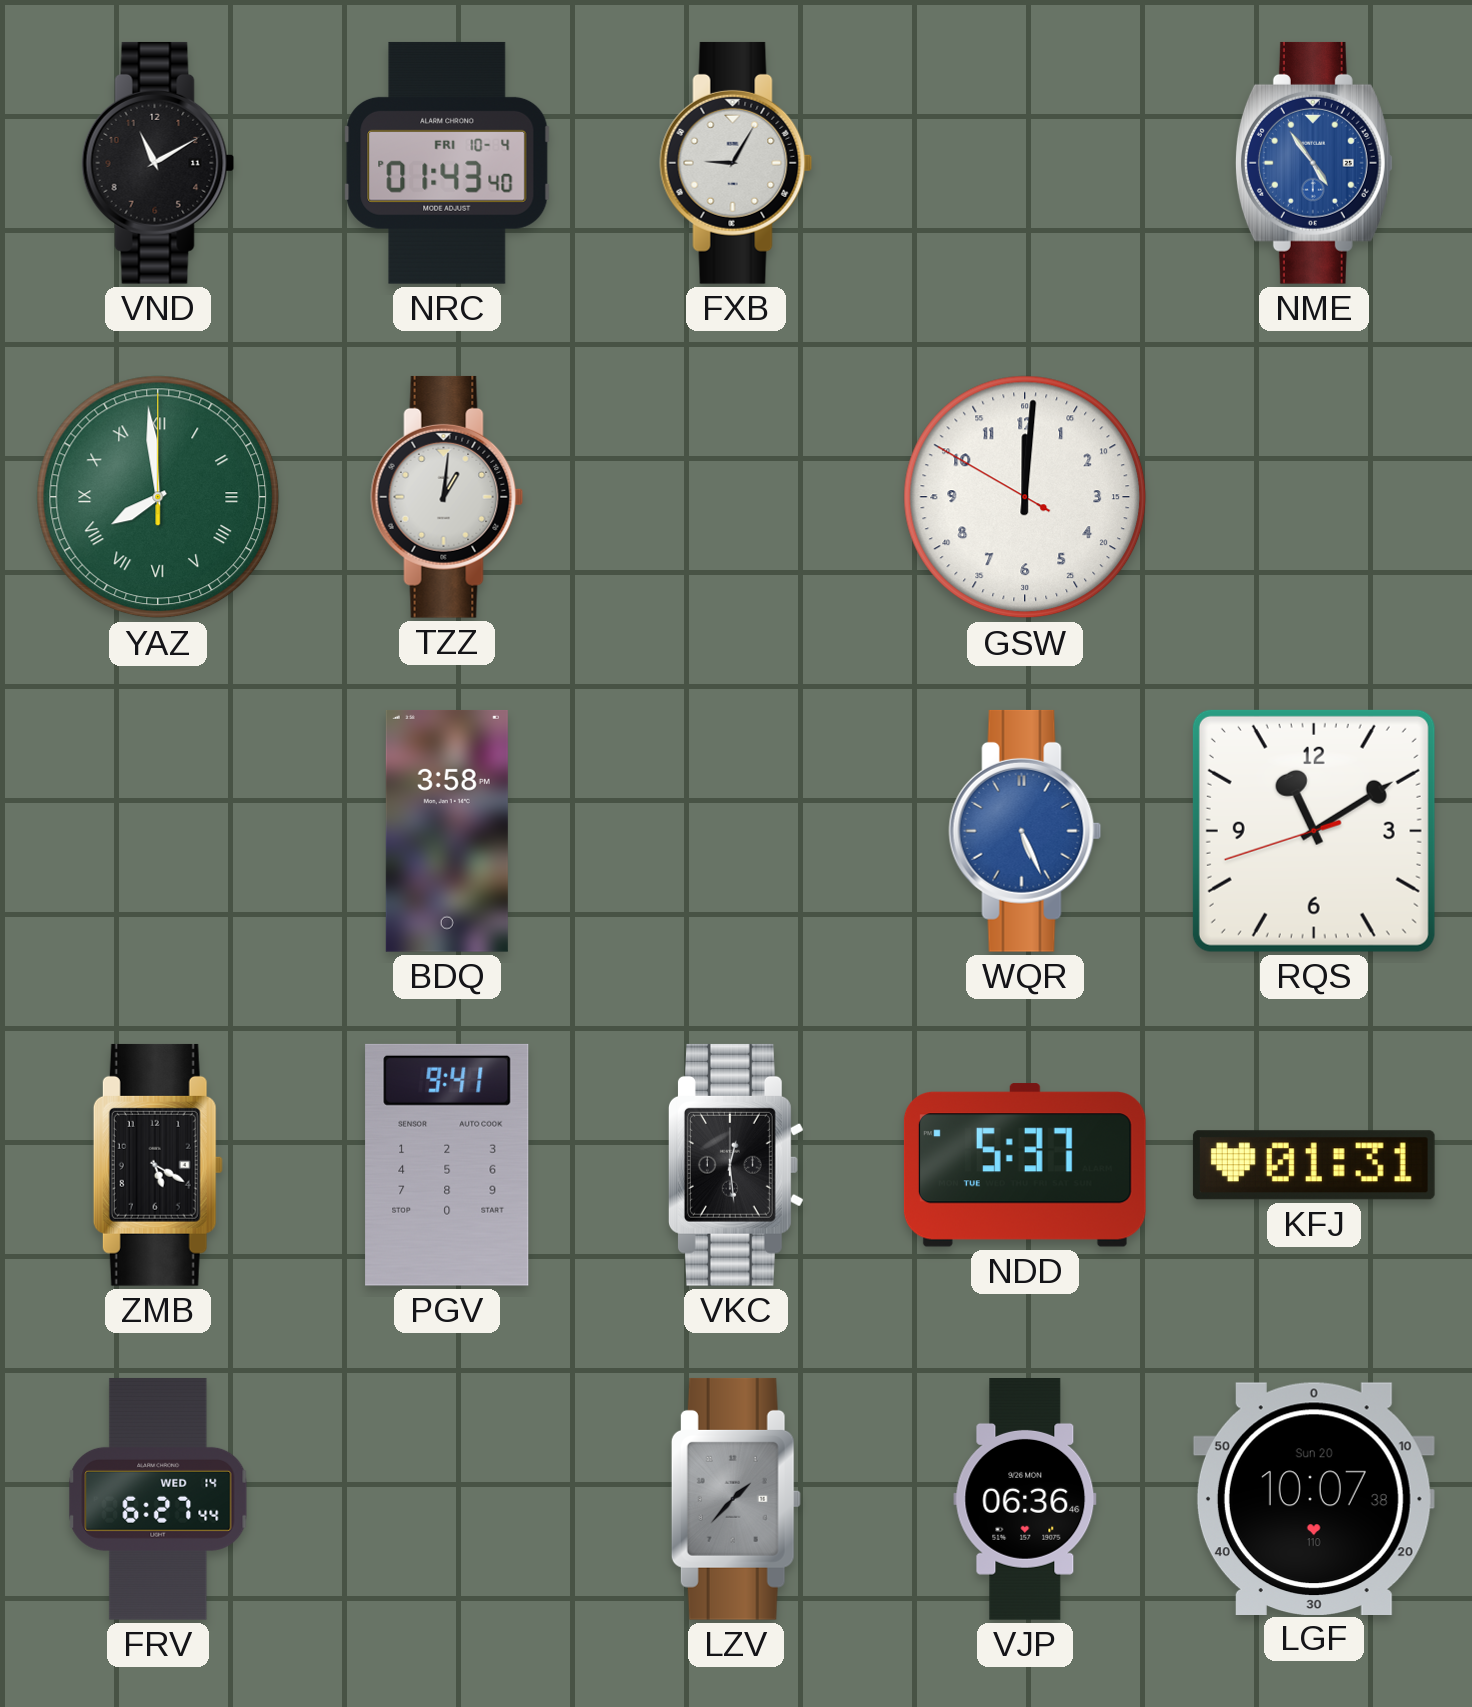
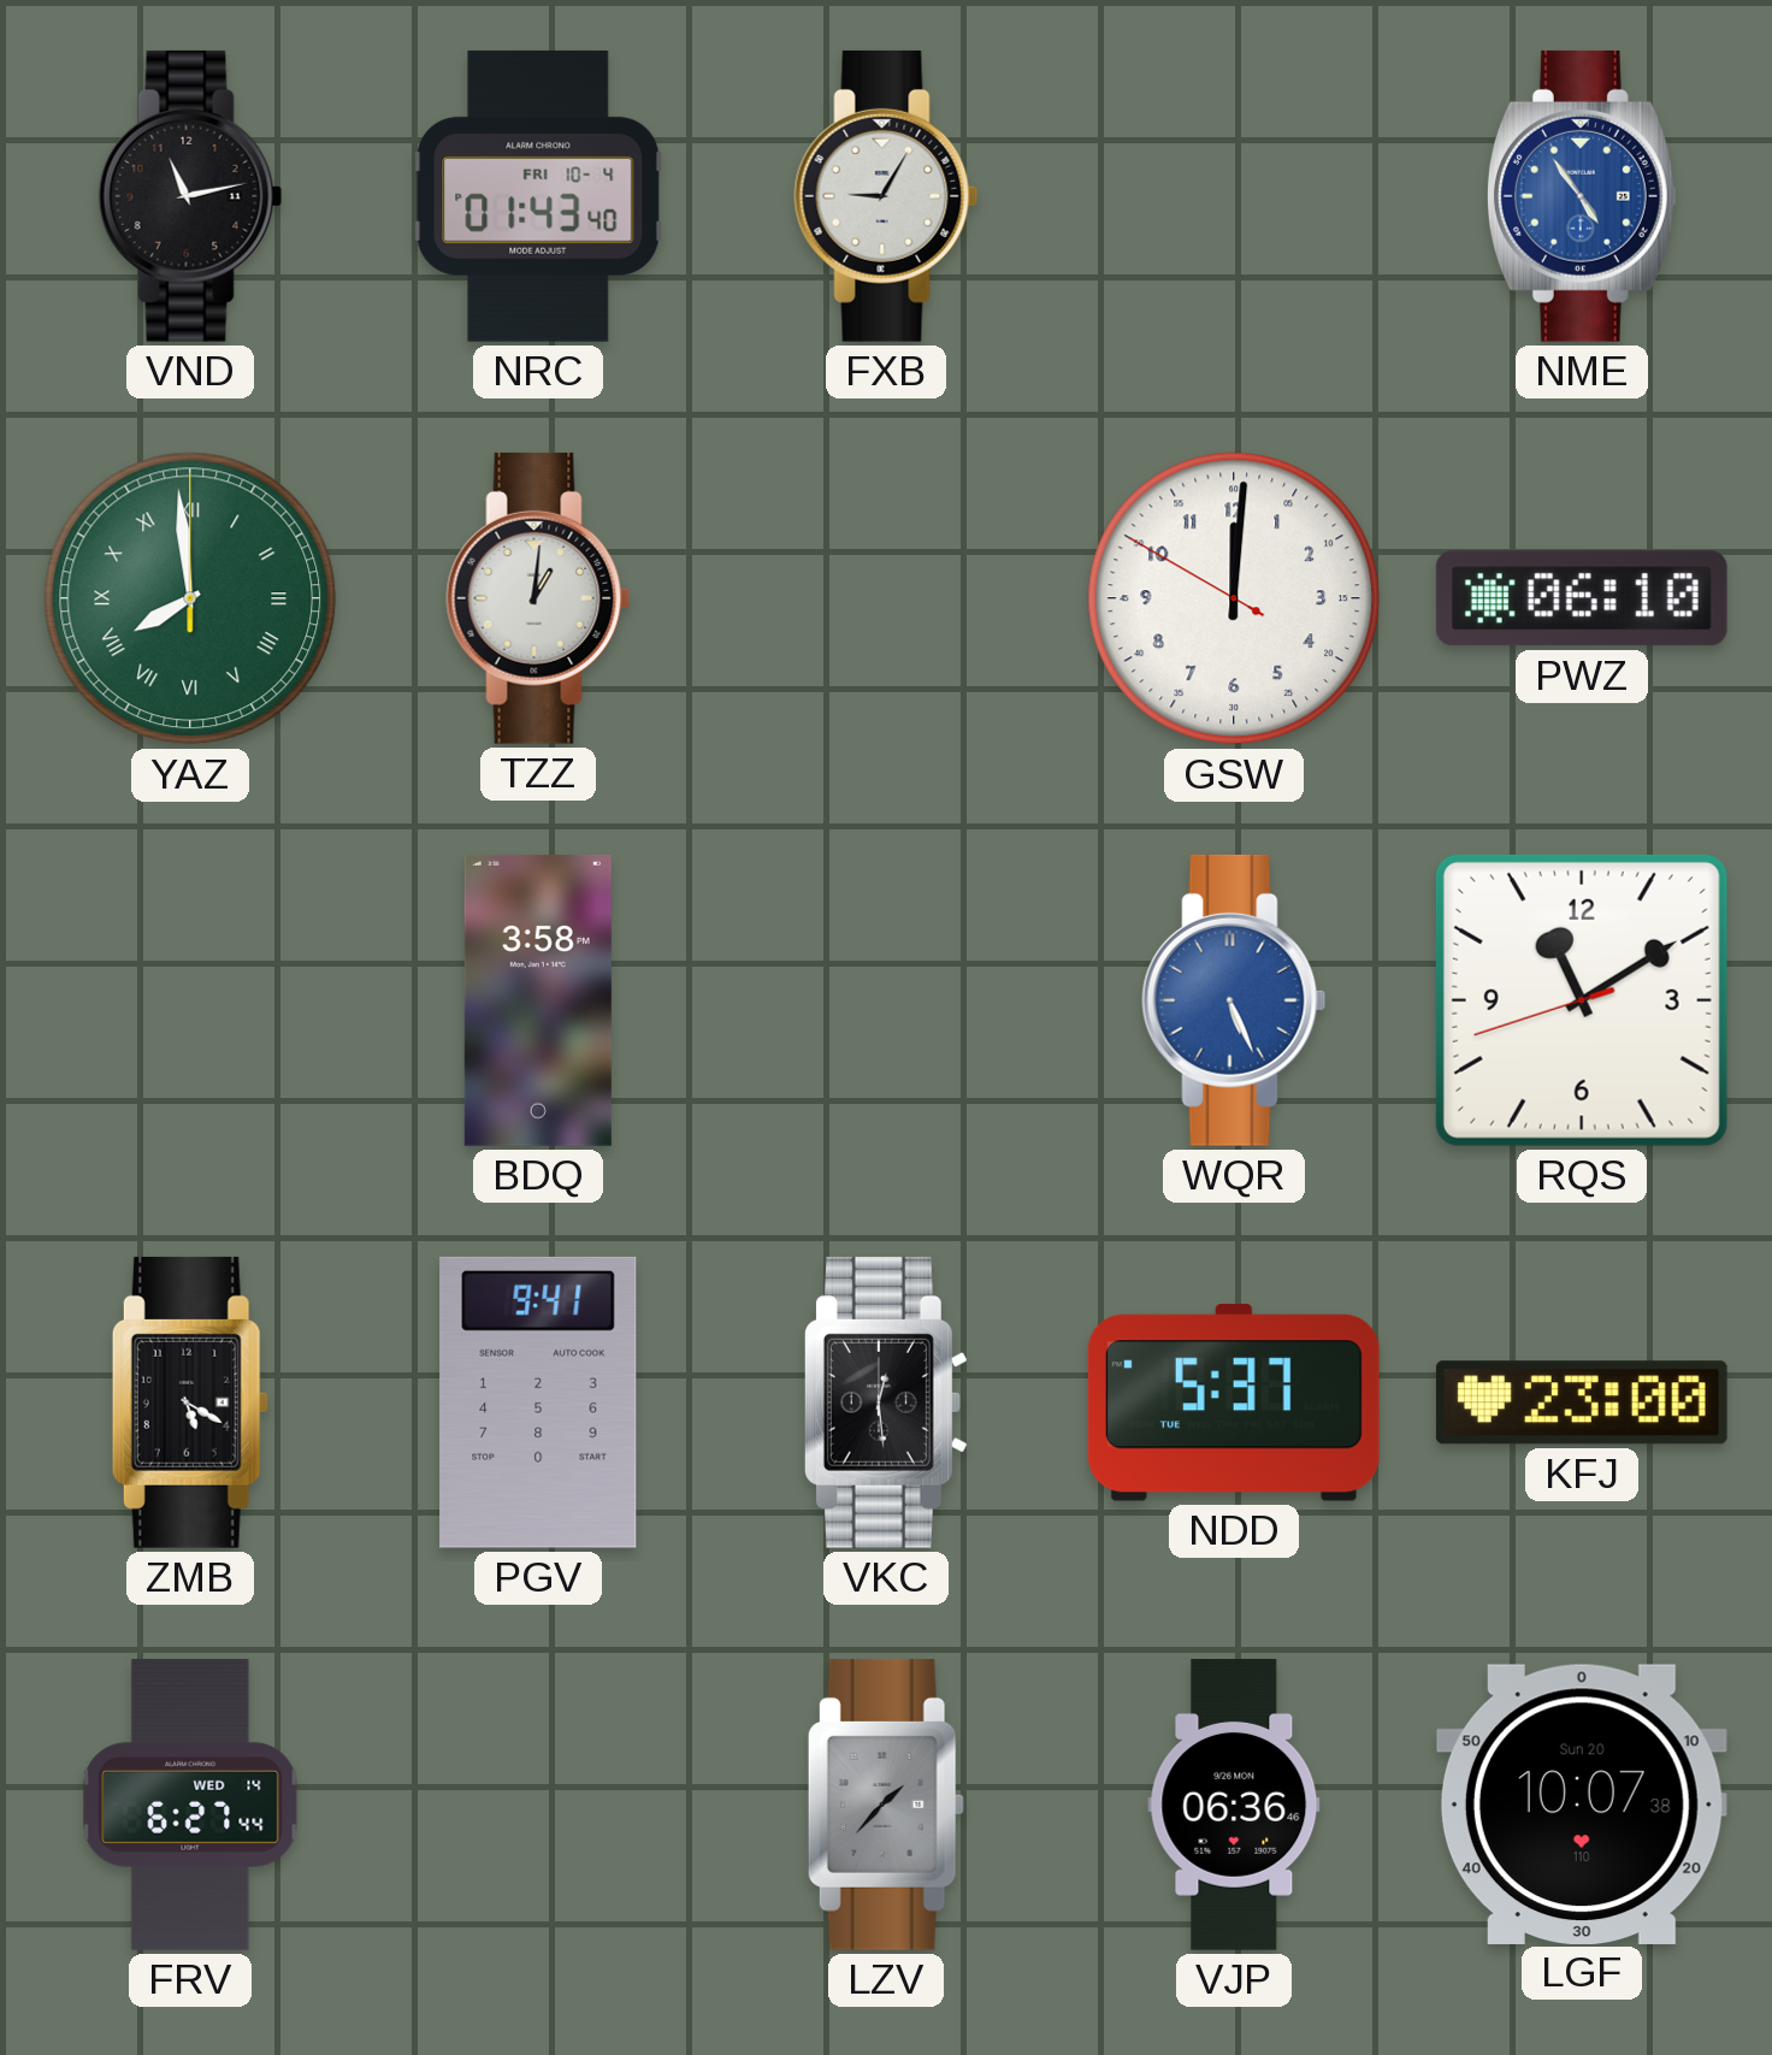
VND: 11:10 -> 11:13 (190, 196)
PWZ: none -> 06:10 (1582, 598)
KFJ: 01:31 -> 23:00 (1582, 1403)
